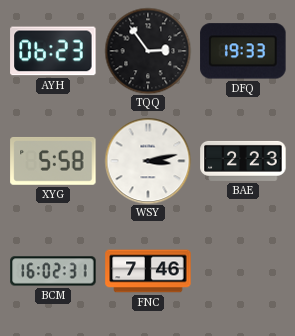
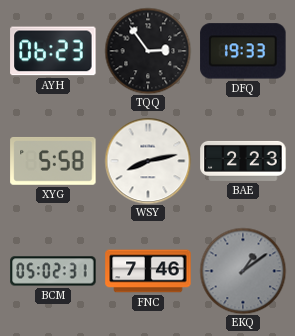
WSY: 3:13 -> 8:13 (148, 161)
BCM: 16:02 -> 05:02 (53, 271)
EKQ: none -> 1:09 (243, 271)
